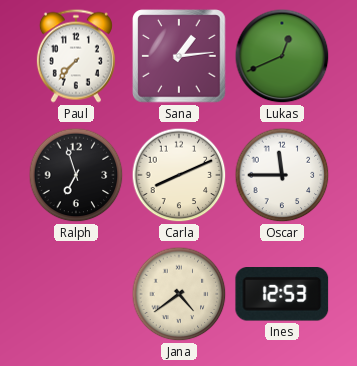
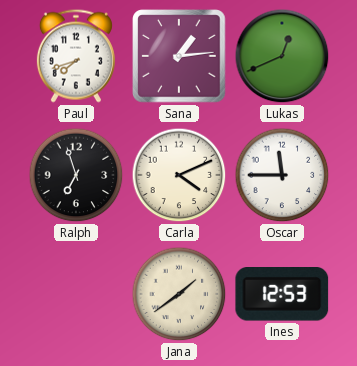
Paul: 7:37 -> 7:42 (76, 56)
Carla: 8:11 -> 4:11 (179, 175)
Jana: 4:39 -> 1:39 (179, 294)
